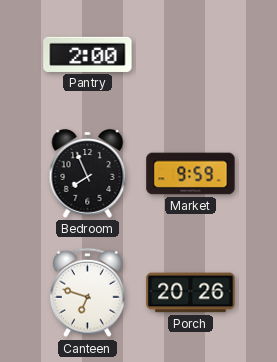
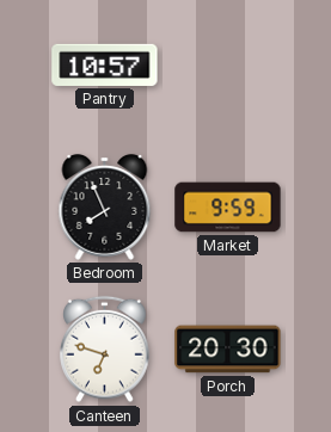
Pantry: 2:00 -> 10:57 (105, 64)
Porch: 20:26 -> 20:30 (228, 350)
